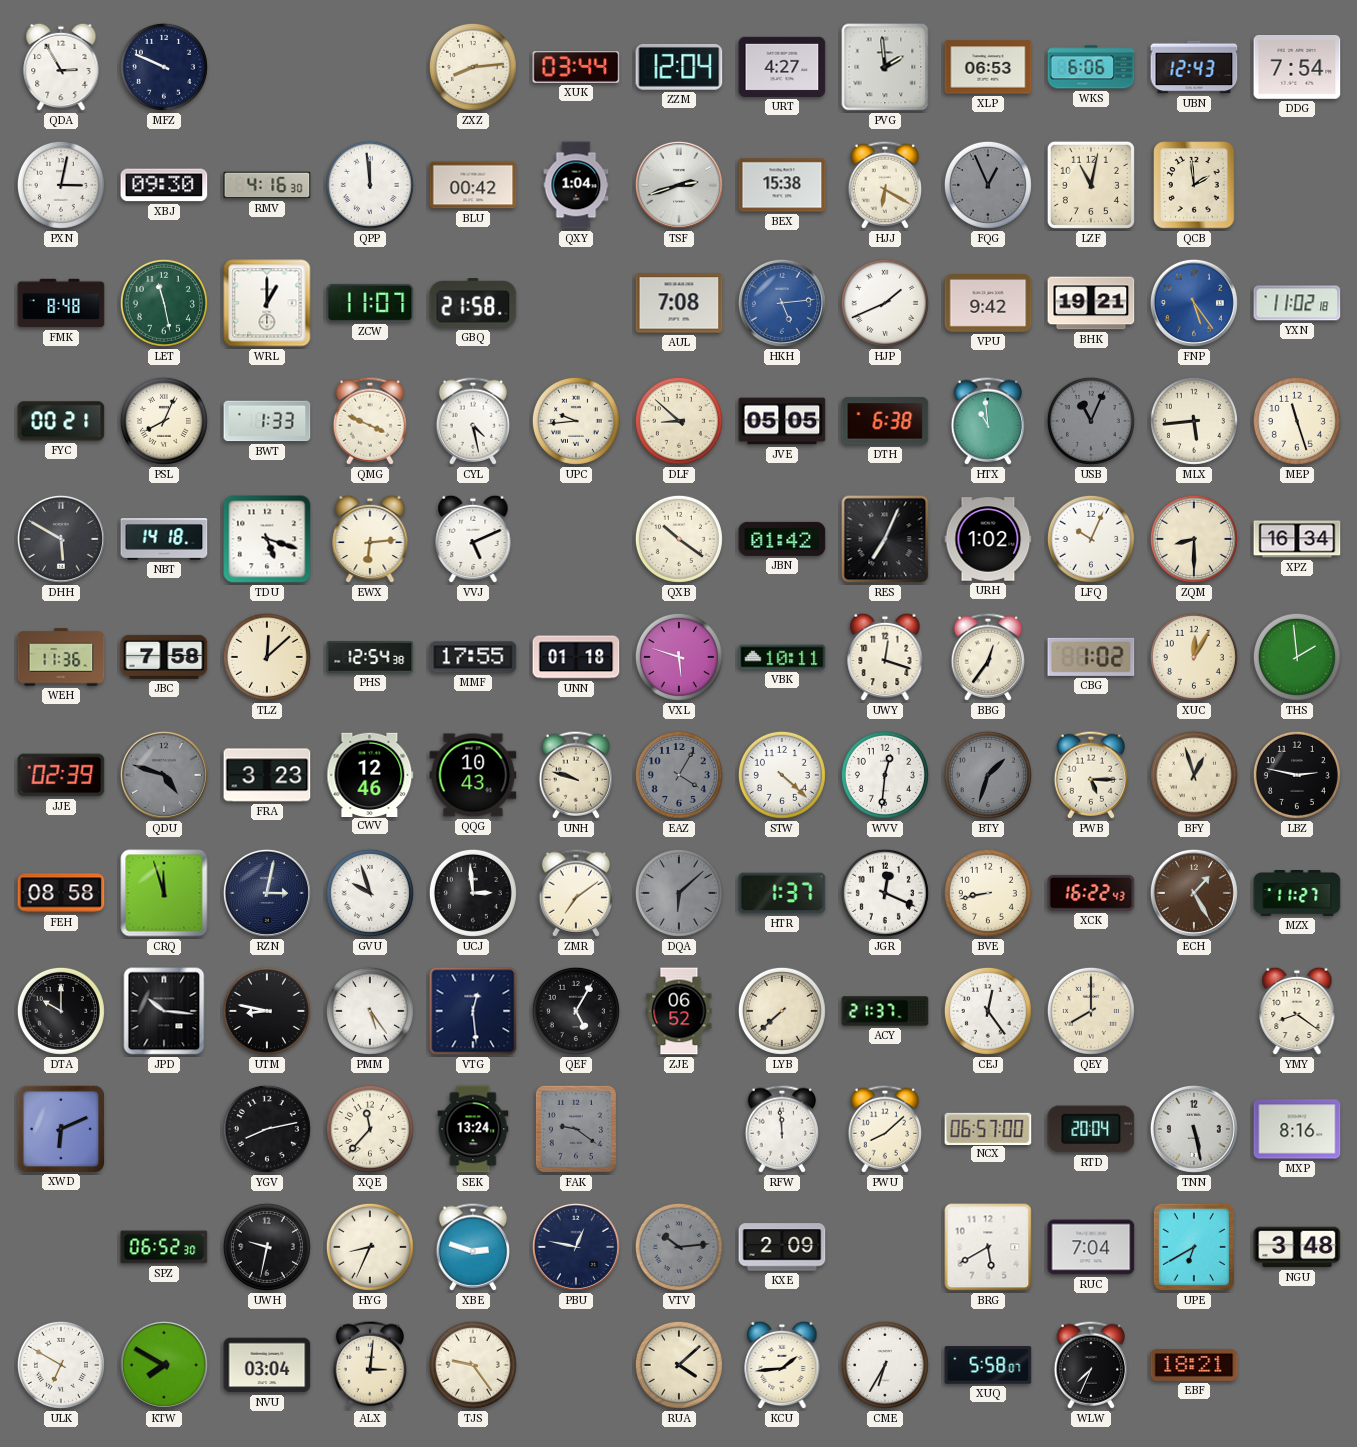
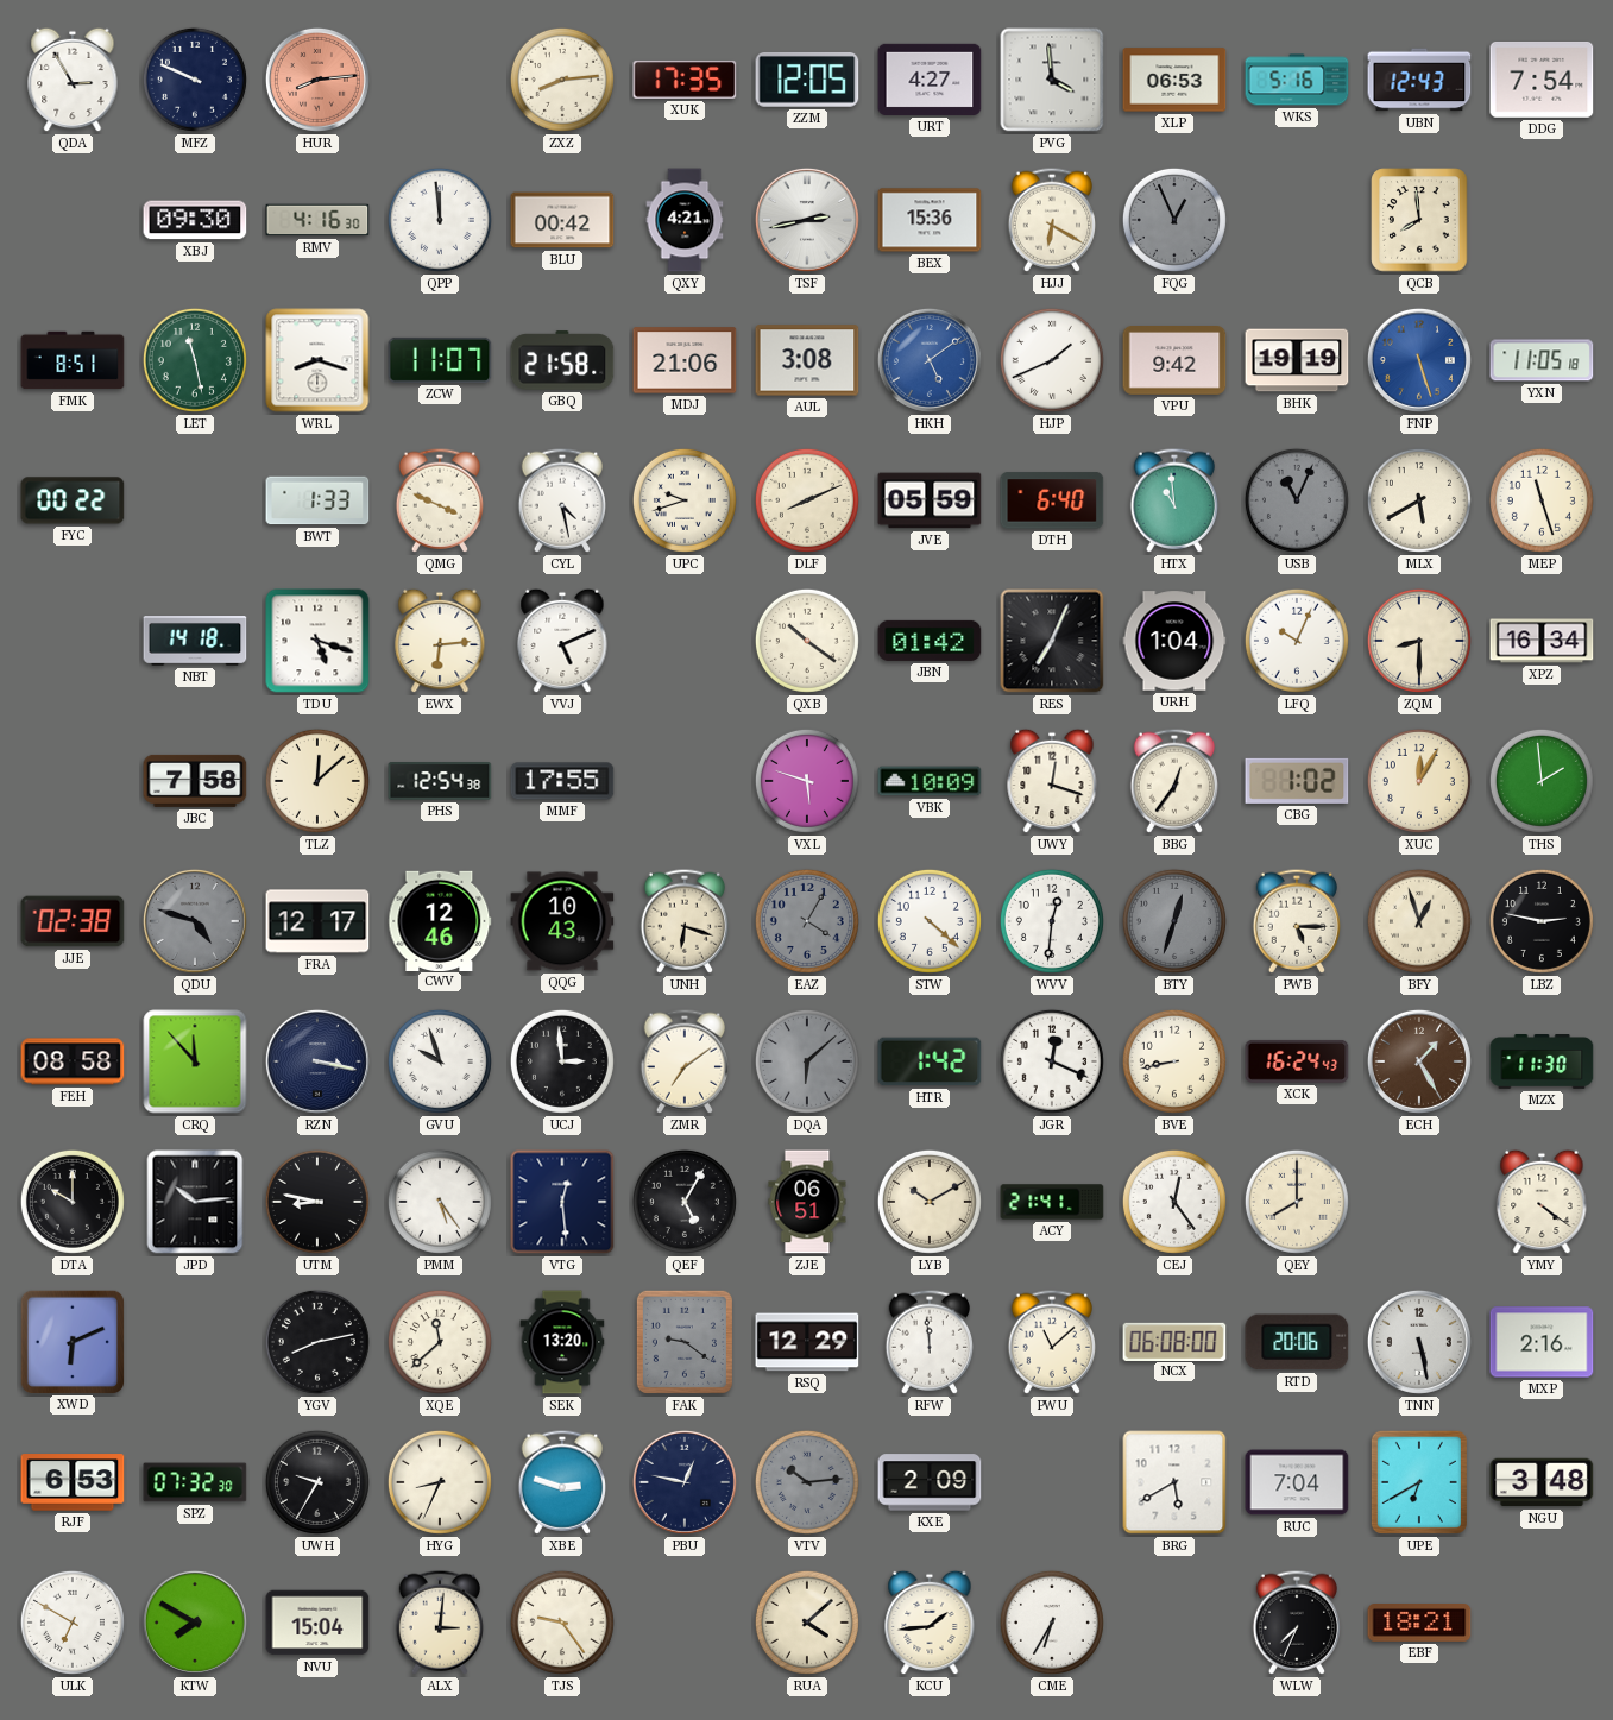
HUR: none -> 8:14 (317, 80)
XUK: 03:44 -> 17:35 (685, 80)
ZZM: 12:04 -> 12:05 (807, 80)
PVG: 1:59 -> 3:59 (1052, 80)
WKS: 6:06 -> 5:16 (1297, 80)
PXN: 3:02 -> none (61, 185)
QXY: 1:04 -> 4:21 (685, 220)
TSF: 2:42 -> 2:43 (807, 220)
BEX: 15:38 -> 15:36 (930, 220)
LZF: 11:02 -> none (1091, 185)
QCB: 1:59 -> 7:59 (1419, 220)
FMK: 8:48 -> 8:51 (73, 360)
WRL: 1:00 -> 8:18 (317, 360)
MDJ: none -> 21:06 (685, 360)
AUL: 7:08 -> 3:08 (807, 360)
HKH: 5:14 -> 5:09 (930, 360)
BHK: 19:21 -> 19:19 (1297, 360)
FNP: 5:24 -> 5:27 (1419, 360)
YXN: 11:02 -> 11:05 (1542, 360)
FYC: 00:21 -> 00:22 (73, 500)
PSL: 8:04 -> none (164, 421)
UPC: 9:44 -> 9:42 (685, 500)
DLF: 8:52 -> 8:11 (807, 500)
JVE: 05:05 -> 05:59 (930, 500)
DTH: 6:38 -> 6:40 (1052, 500)
MLX: 5:44 -> 5:40 (1419, 500)
DHH: 5:50 -> none (61, 539)
URH: 1:02 -> 1:04 (1174, 641)
WEH: 11:36 -> none (61, 657)
UNN: 01:18 -> none (576, 657)
VBK: 10:11 -> 10:09 (930, 781)
JJE: 02:39 -> 02:38 (73, 921)
FRA: 3:23 -> 12:17 (317, 921)
UNH: 9:48 -> 6:18 (683, 921)
BTY: 1:33 -> 12:33 (1174, 921)
CRQ: 11:57 -> 11:53 (195, 1061)
RZN: 3:02 -> 3:17 (317, 1061)
HTR: 1:37 -> 1:42 (930, 1061)
XCK: 16:22 -> 16:24 (1297, 1061)
MZX: 11:27 -> 11:30 (1542, 1063)
JPD: 10:16 -> 10:14 (195, 1202)
ZJE: 06:52 -> 06:51 (807, 1202)
LYB: 7:38 -> 10:10 (930, 1202)
ACY: 21:37 -> 21:41 (1052, 1202)
YMY: 8:21 -> 4:21 (1542, 1202)
XQE: 11:37 -> 11:38 (440, 1342)
SEK: 13:24 -> 13:20 (562, 1342)
RSQ: none -> 12:29 (807, 1342)
PWU: 8:08 -> 11:08 (1051, 1342)
NCX: 06:57 -> 06:08 (1174, 1341)
RTD: 20:04 -> 20:06 (1297, 1342)
MXP: 8:16 -> 2:16 (1542, 1342)
RJF: none -> 6:53 (73, 1482)
SPZ: 06:52 -> 07:32 (195, 1482)
UWH: 9:32 -> 9:35 (317, 1482)
NVU: 03:04 -> 15:04 (317, 1623)
XUQ: 5:58 -> none (988, 1365)
